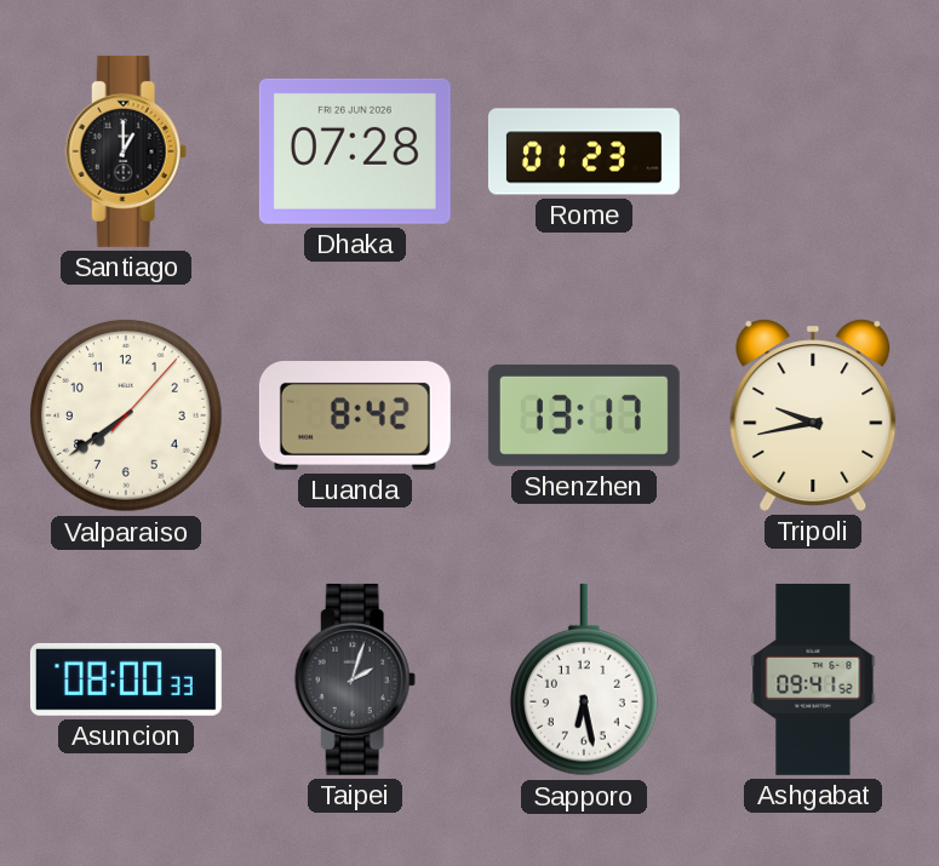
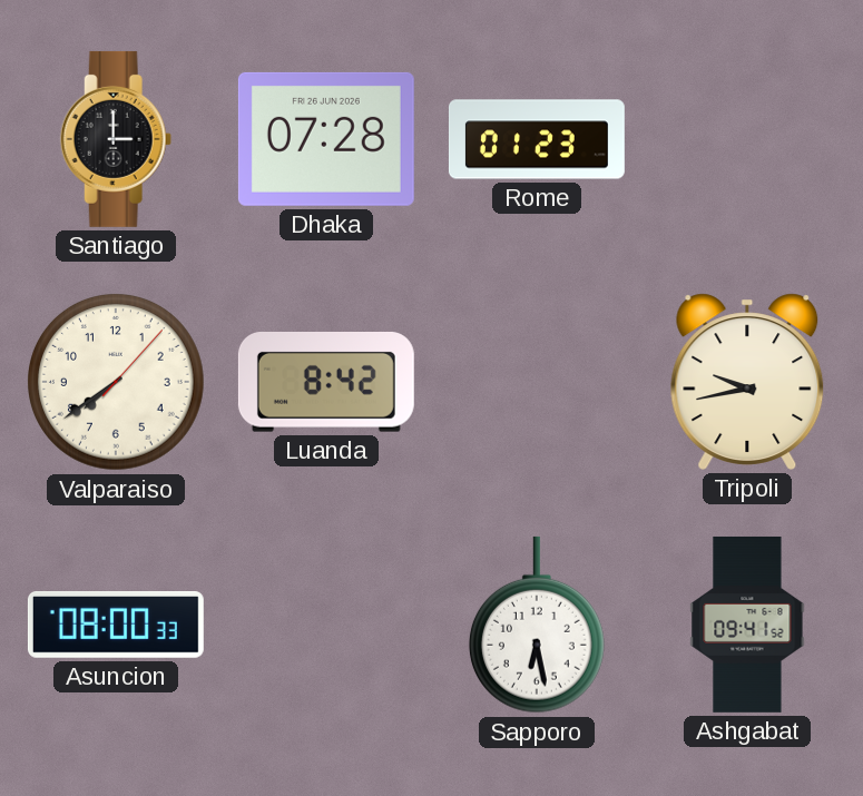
Santiago: 1:00 -> 3:00 (116, 139)
Shenzhen: 13:17 -> none (584, 415)
Taipei: 2:03 -> none (355, 679)
